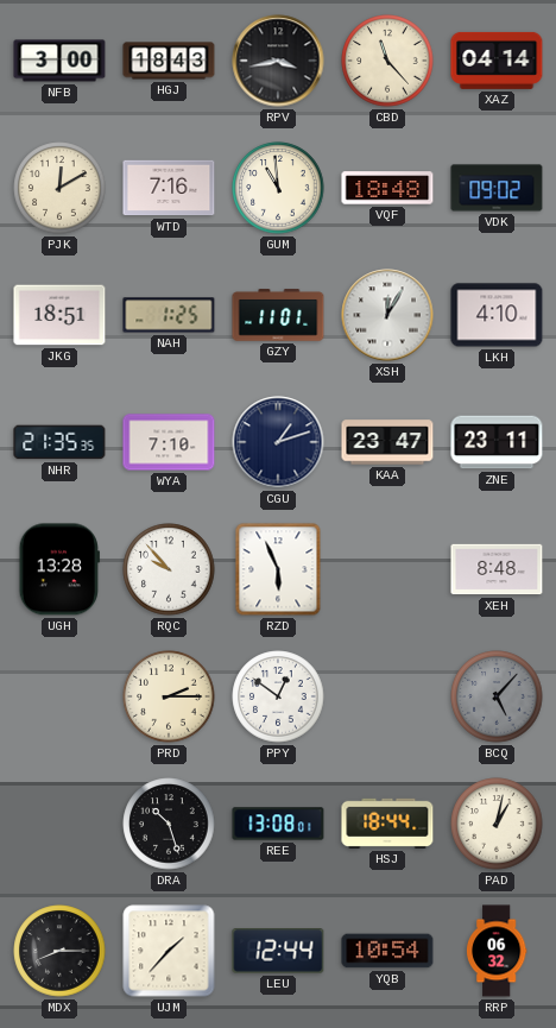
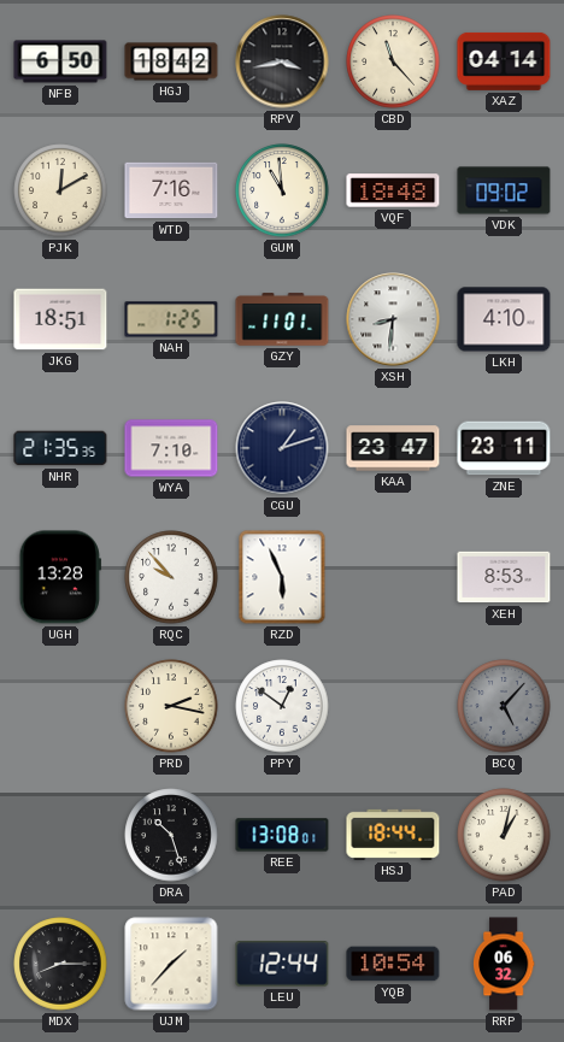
NFB: 3:00 -> 6:50 (60, 61)
HGJ: 18:43 -> 18:42 (171, 61)
XSH: 12:05 -> 8:31 (393, 319)
XEH: 8:48 -> 8:53 (504, 577)
PRD: 2:15 -> 2:17 (171, 706)
